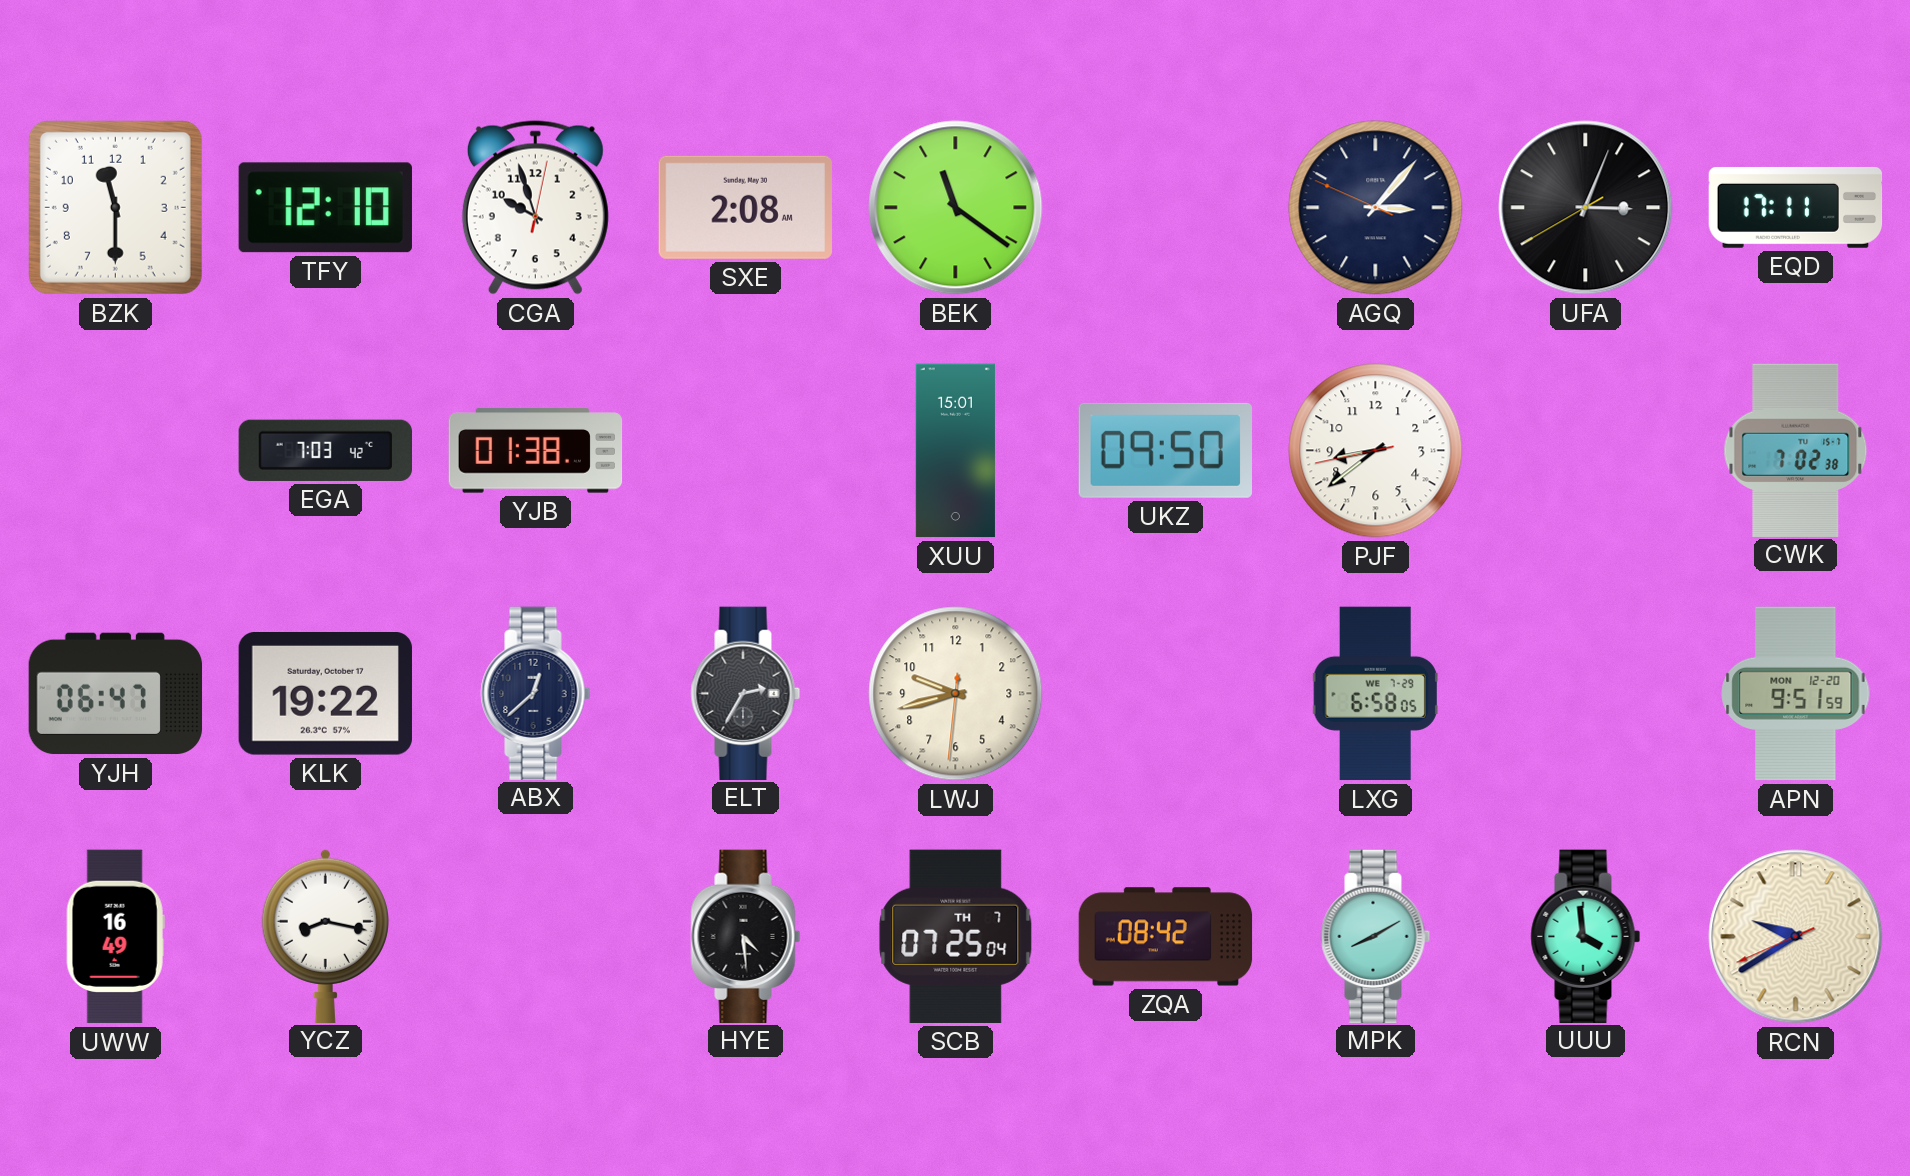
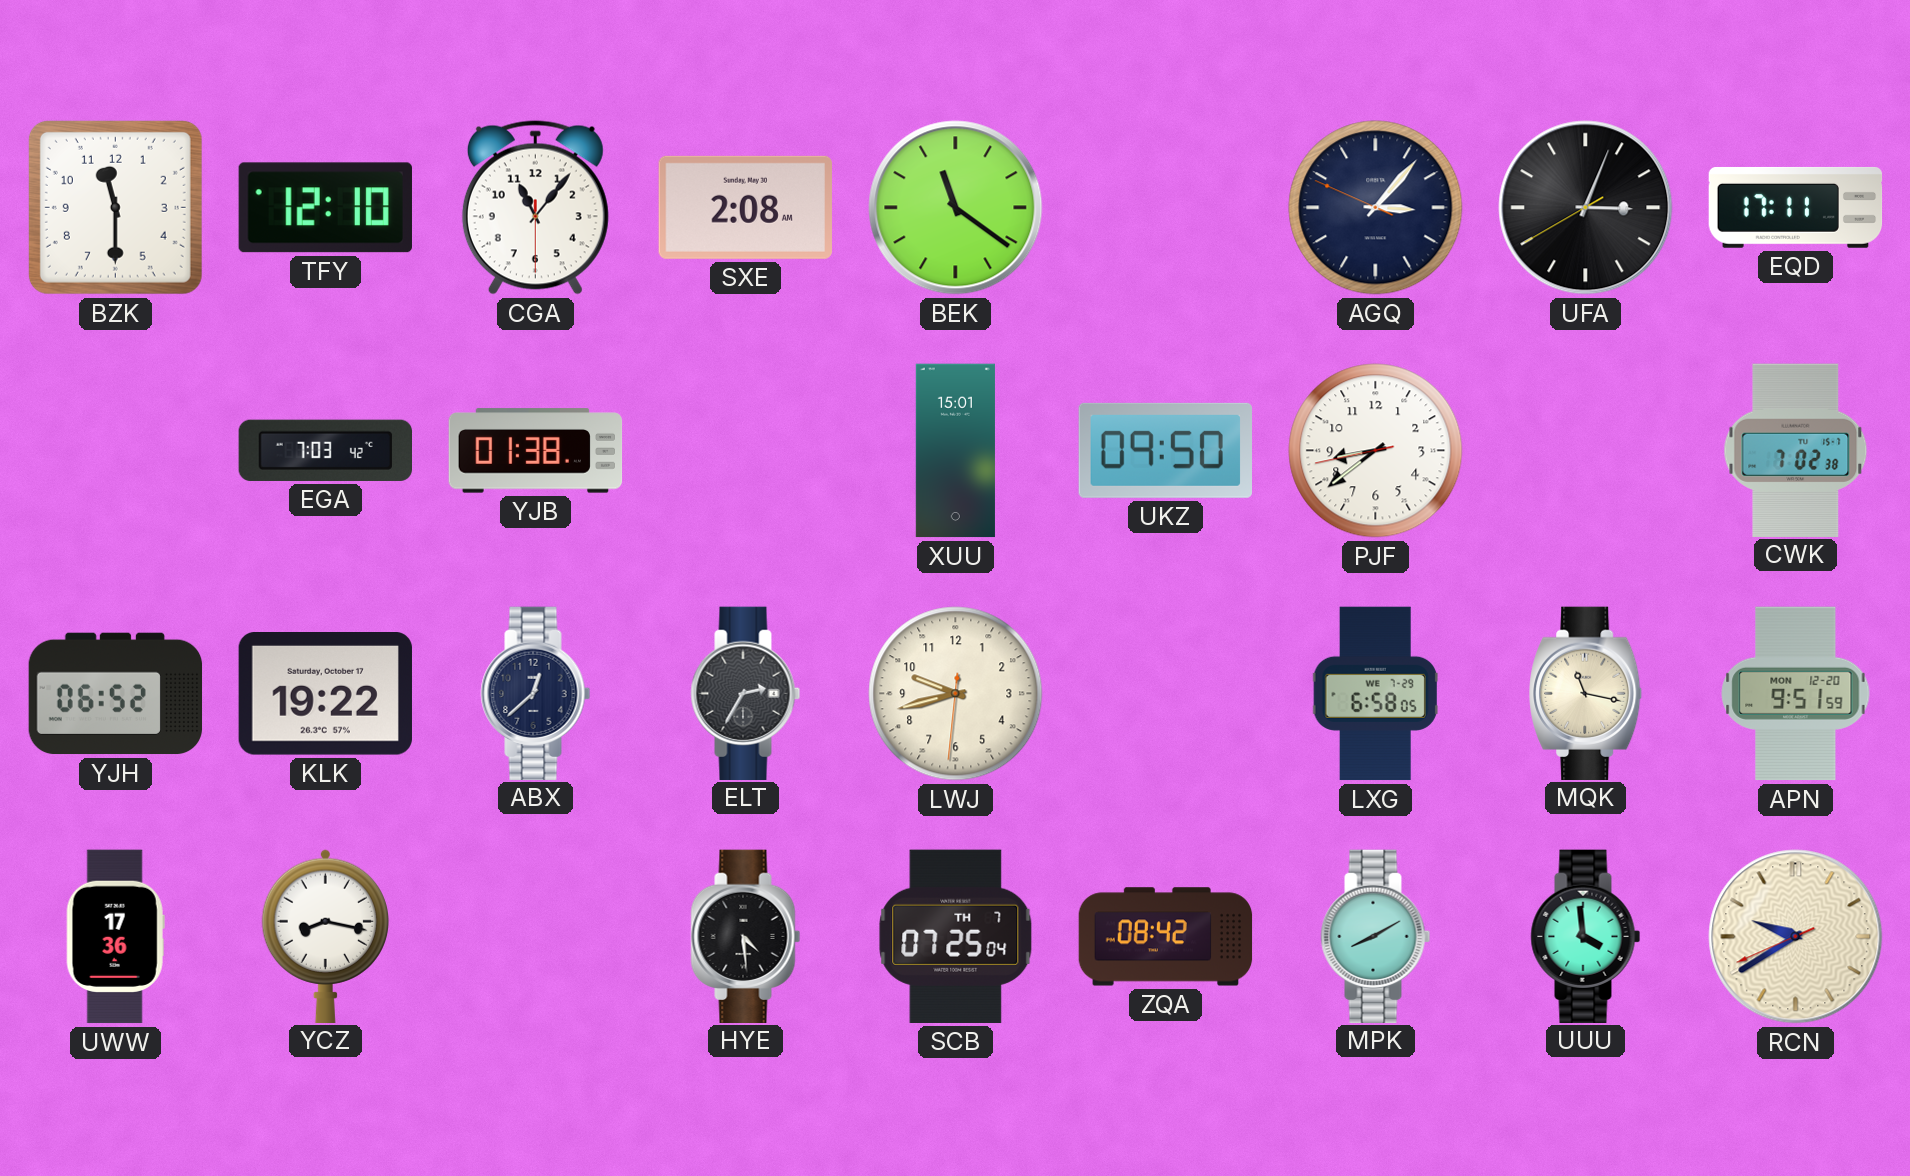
CGA: 9:57 -> 11:06 (535, 208)
YJH: 06:47 -> 06:52 (116, 694)
MQK: none -> 11:17 (1586, 693)
UWW: 16:49 -> 17:36 (115, 937)
